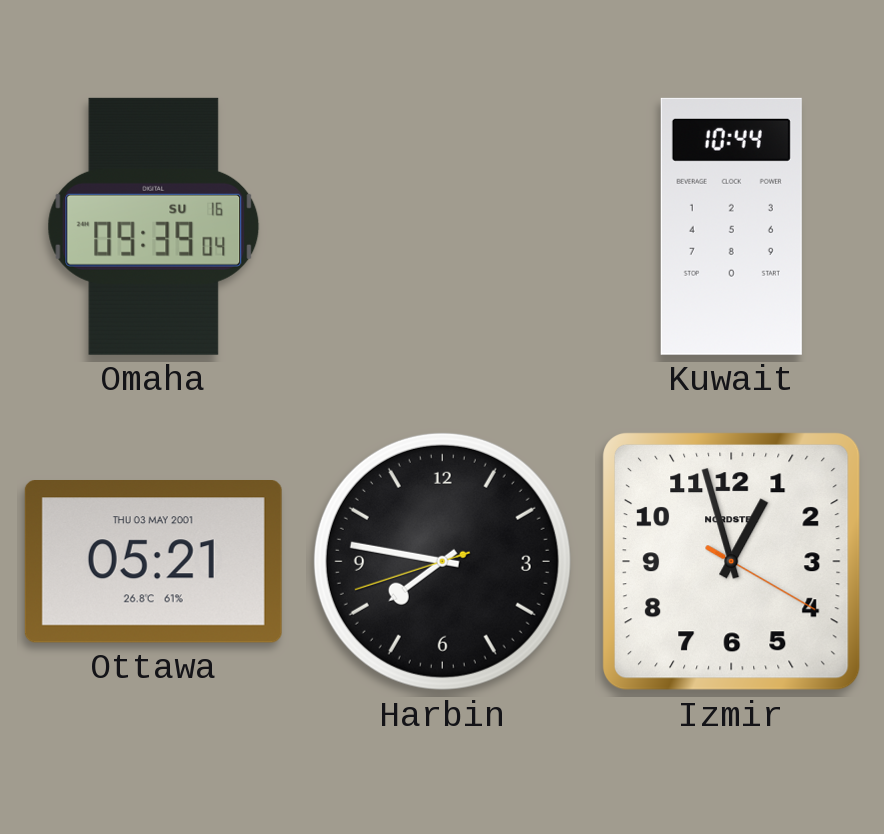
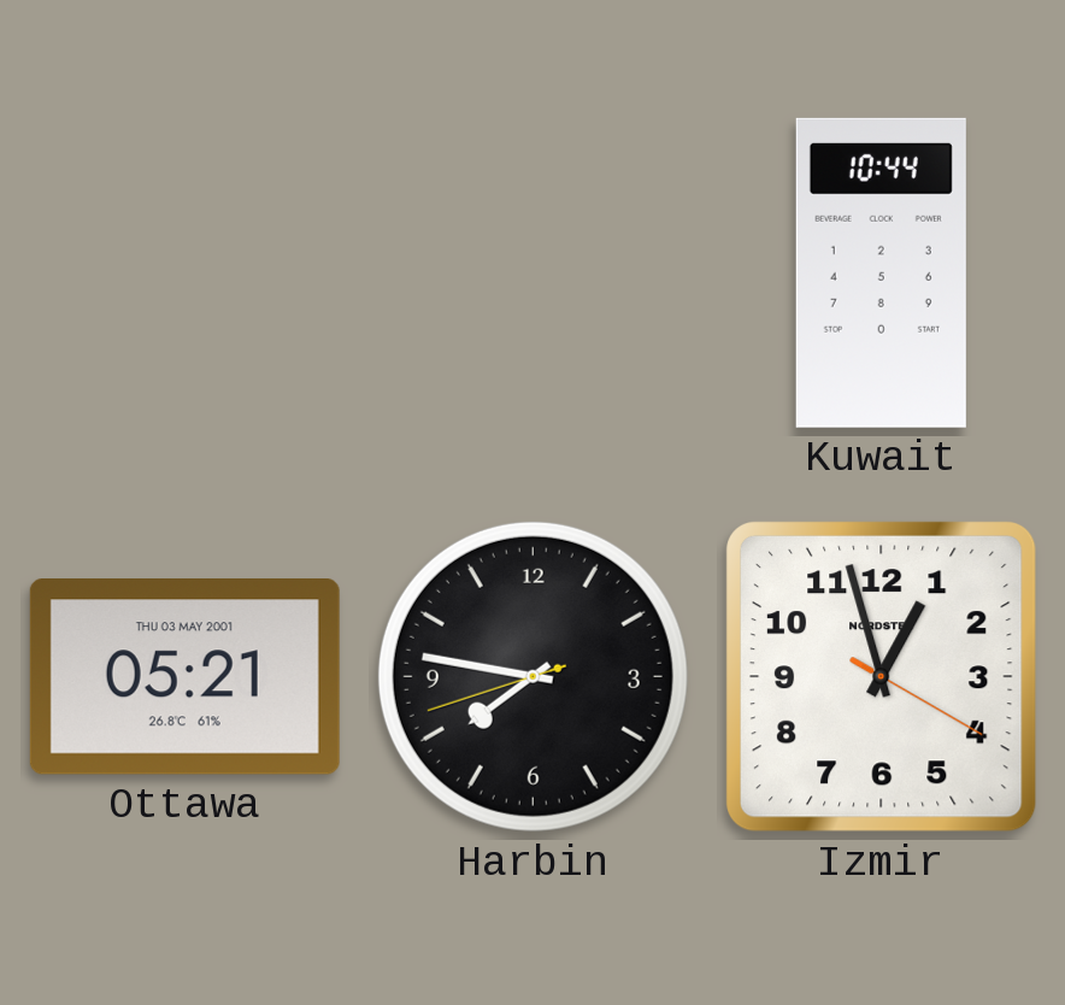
Omaha: 09:39 -> none (154, 226)
